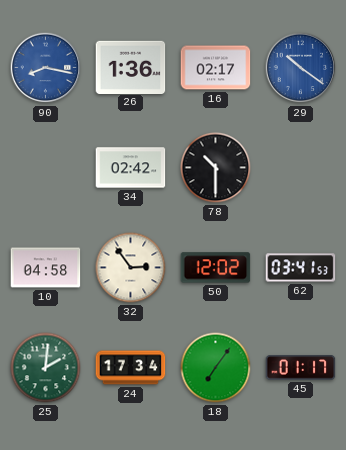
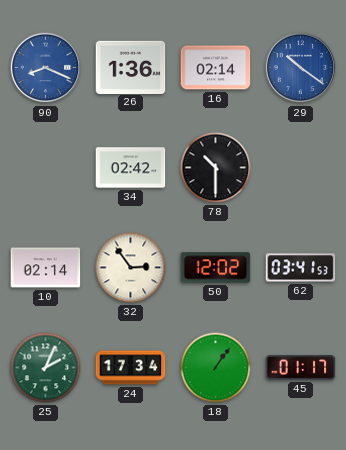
90: 8:17 -> 8:19 (46, 68)
16: 02:17 -> 02:14 (216, 68)
10: 04:58 -> 02:14 (46, 268)
25: 2:01 -> 2:04 (46, 368)
18: 7:06 -> 1:06 (216, 368)
